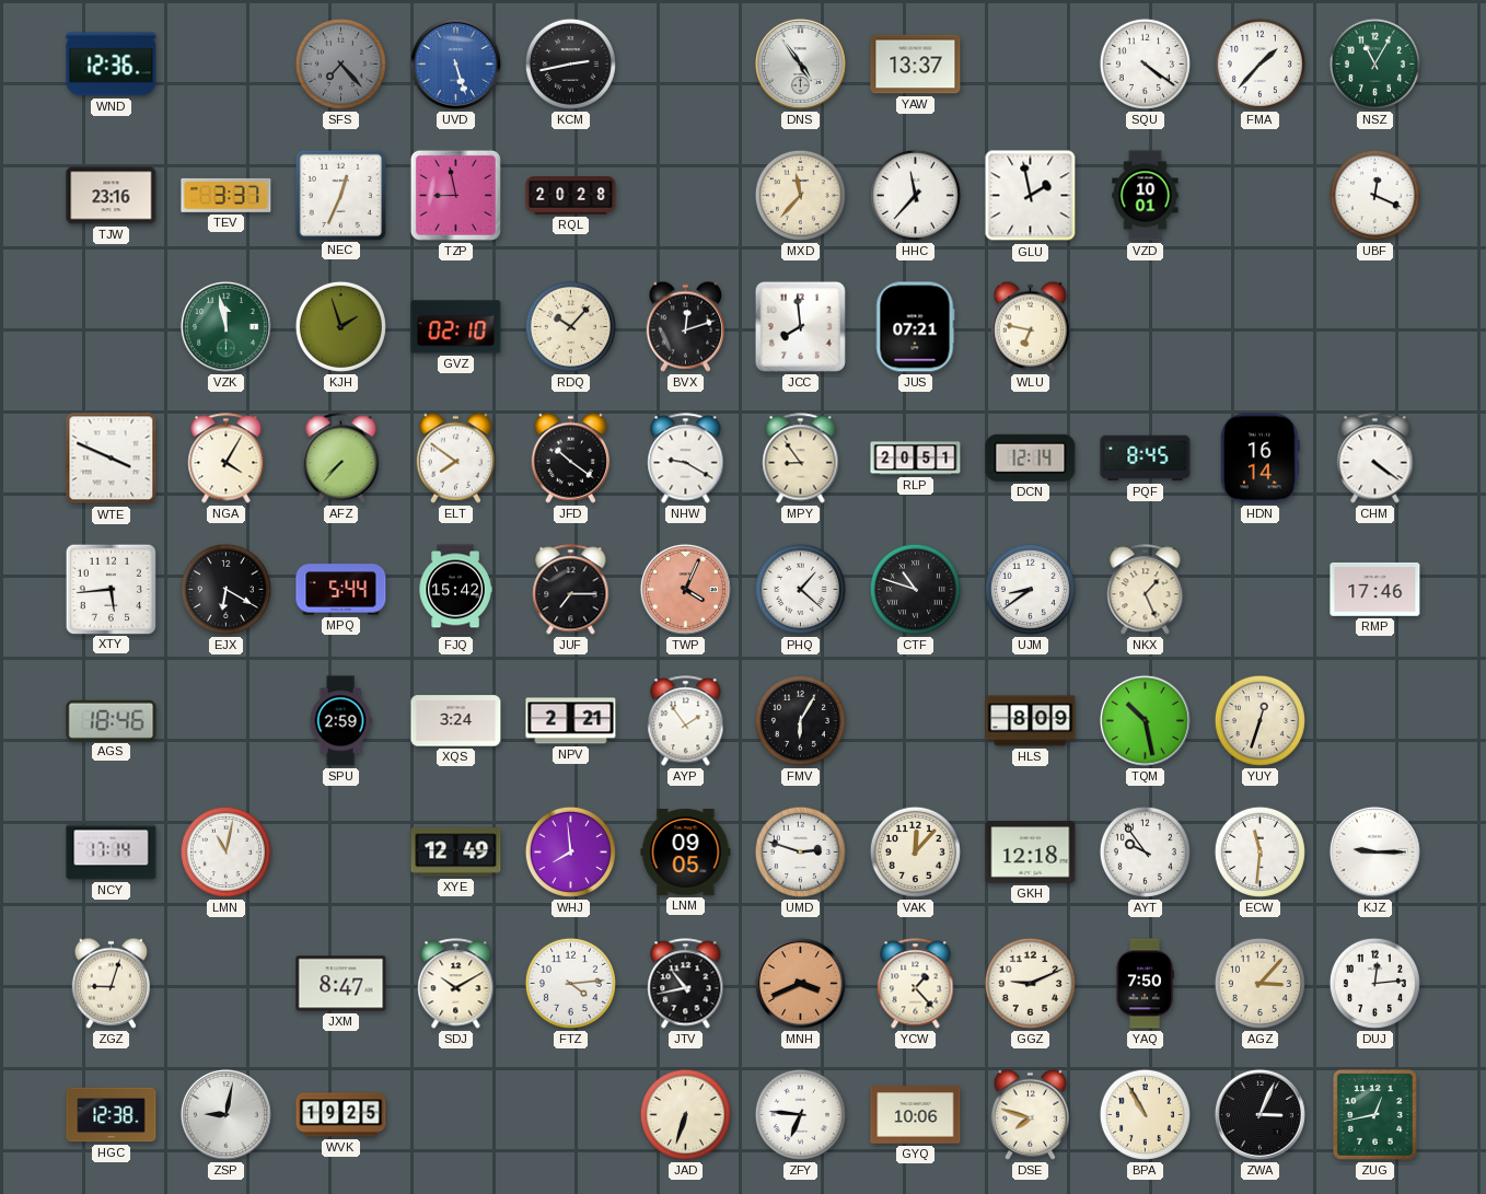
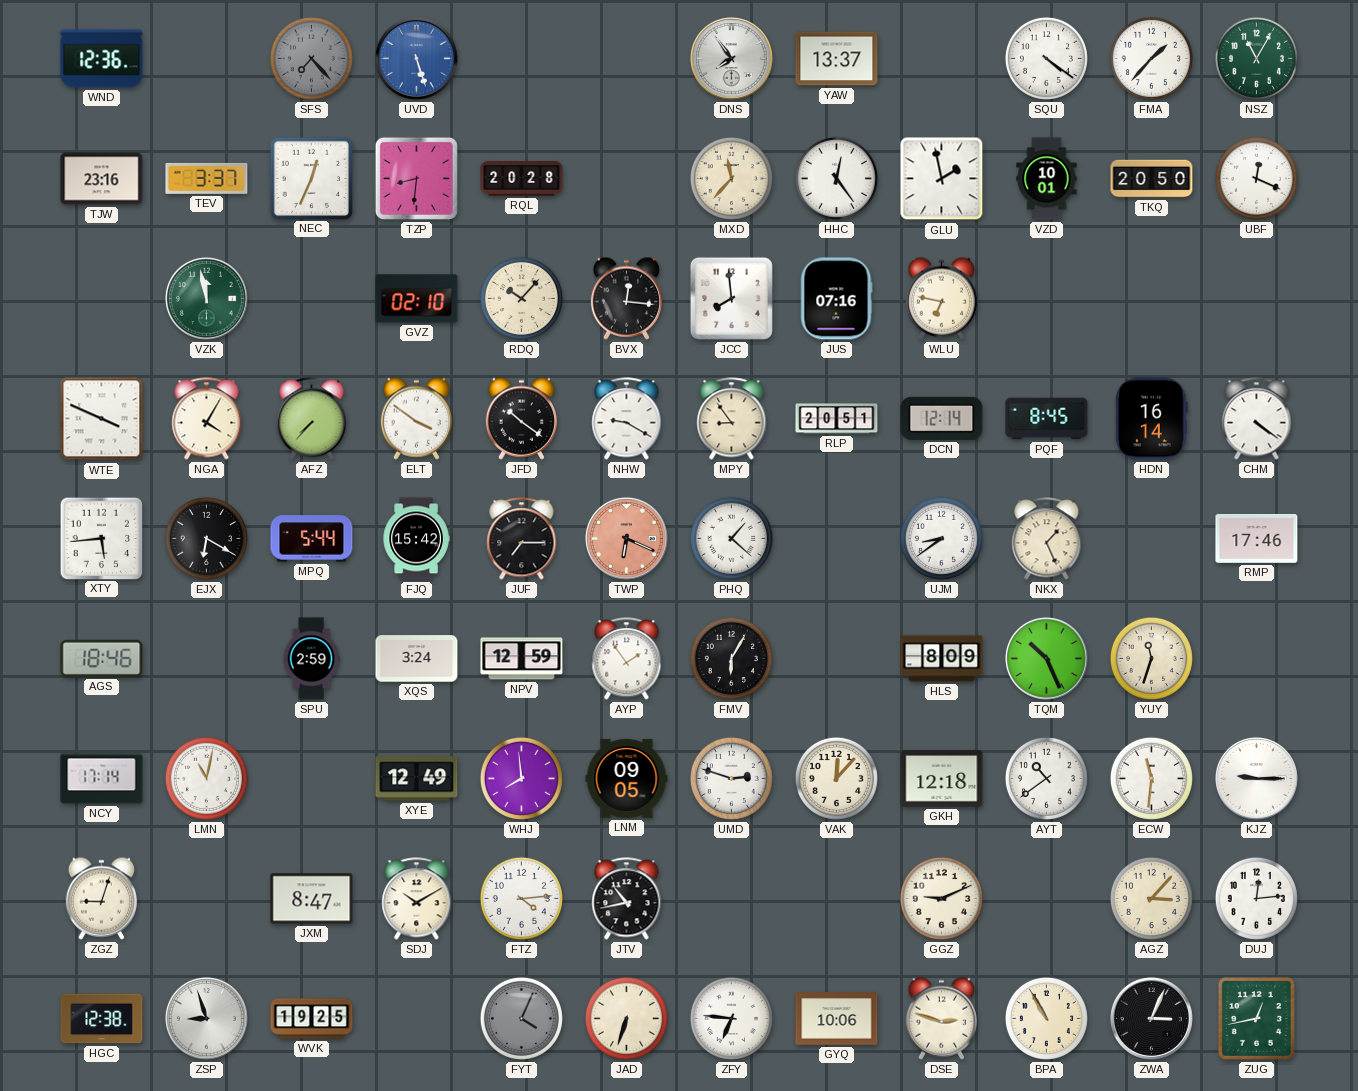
KCM: 2:43 -> none (570, 63)
DNS: 4:54 -> 7:54 (731, 58)
TZP: 8:58 -> 8:31 (416, 178)
HHC: 11:37 -> 12:24 (836, 178)
TKQ: none -> 20:50 (1152, 179)
KJH: 1:57 -> none (340, 326)
BVX: 12:12 -> 12:16 (626, 298)
JUS: 07:21 -> 07:16 (836, 299)
ELT: 7:51 -> 3:51 (416, 418)
TWP: 4:04 -> 6:19 (626, 538)
CTF: 10:48 -> none (915, 589)
NPV: 2:21 -> 12:59 (522, 659)
TQM: 10:28 -> 10:26 (1046, 658)
YUY: 12:33 -> 11:33 (1151, 658)
AYT: 9:54 -> 10:39 (1046, 778)
MNH: 3:41 -> none (800, 983)
YCW: 1:23 -> none (916, 984)
YAQ: 7:50 -> none (1145, 984)
ZSP: 9:02 -> 8:57 (206, 1018)
FYT: none -> 4:04 (521, 1018)
DSE: 7:48 -> 2:48 (941, 1018)
